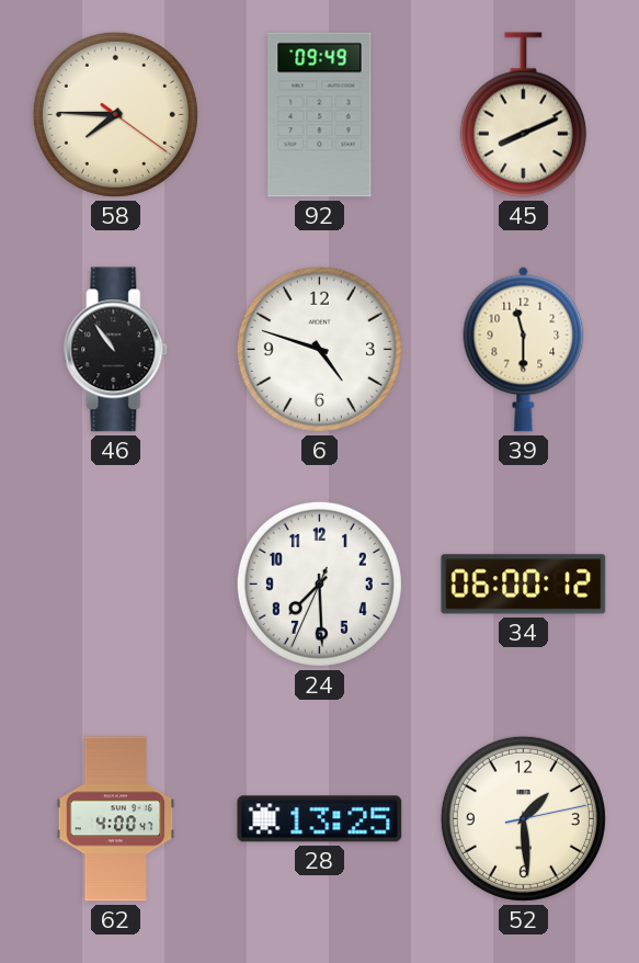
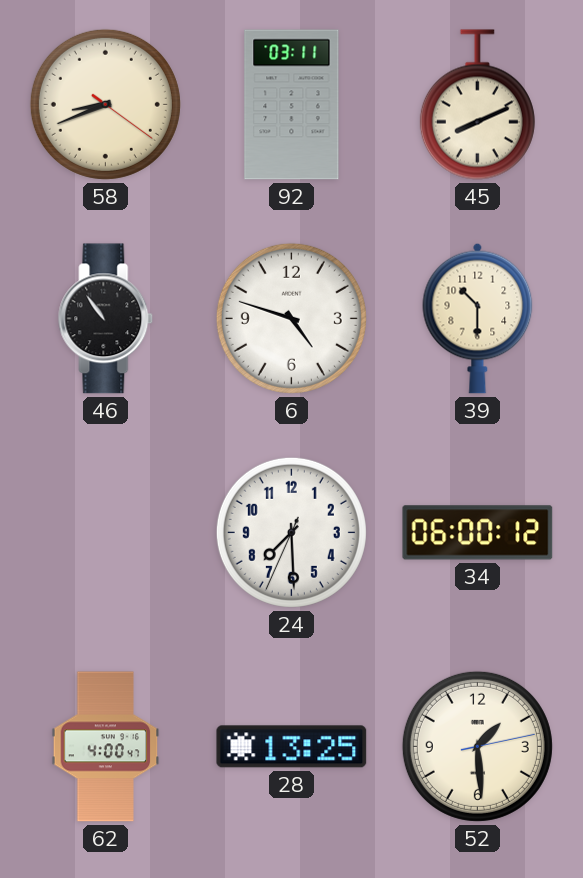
58: 7:45 -> 8:41 (105, 104)
92: 09:49 -> 03:11 (292, 105)
39: 11:30 -> 10:30 (478, 318)
